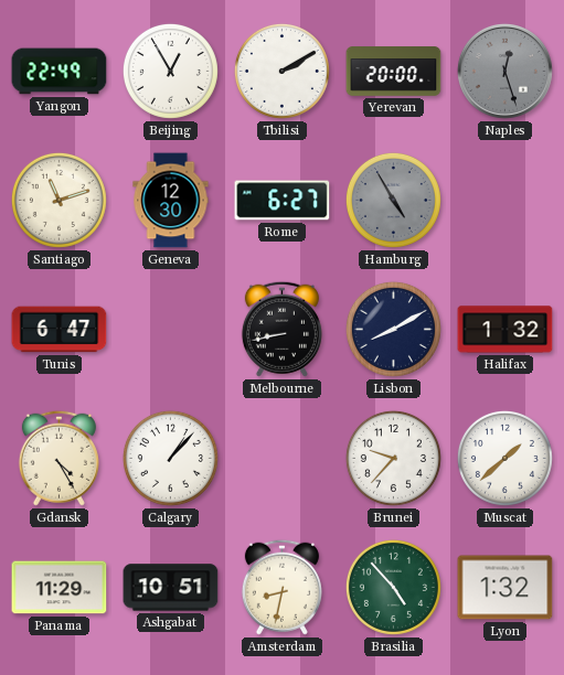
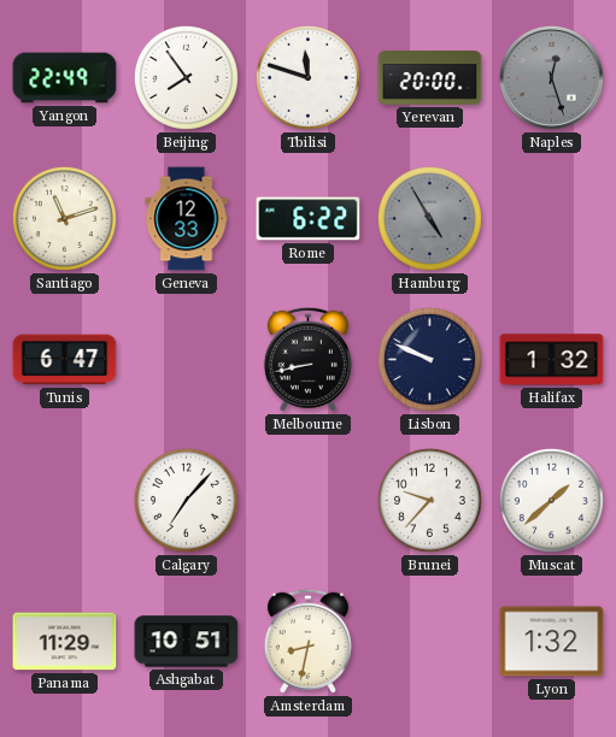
Beijing: 12:55 -> 7:54 (186, 77)
Tbilisi: 2:10 -> 11:48 (307, 77)
Geneva: 12:30 -> 12:33 (187, 219)
Rome: 6:27 -> 6:22 (309, 219)
Lisbon: 8:10 -> 9:49 (429, 359)
Gdansk: 4:25 -> none (58, 458)
Calgary: 1:07 -> 7:07 (186, 500)
Brasilia: 4:53 -> none (393, 587)
